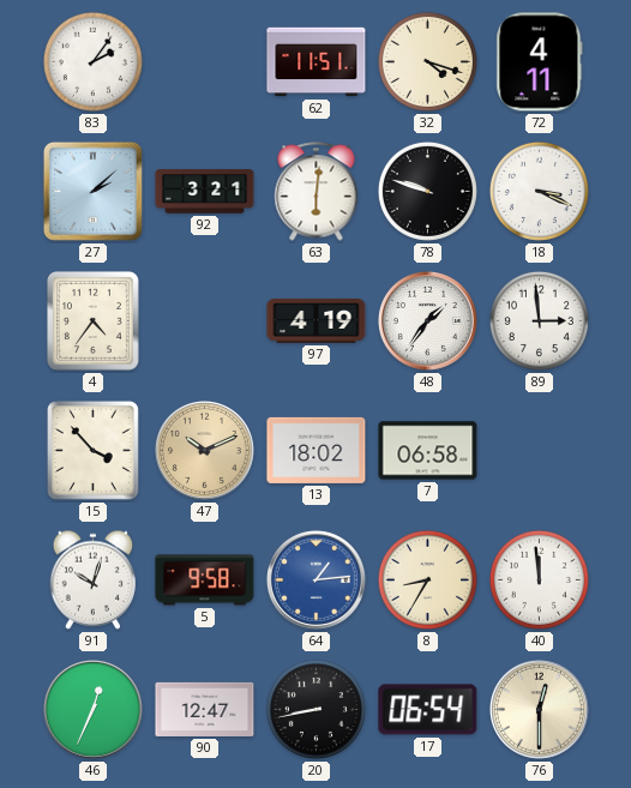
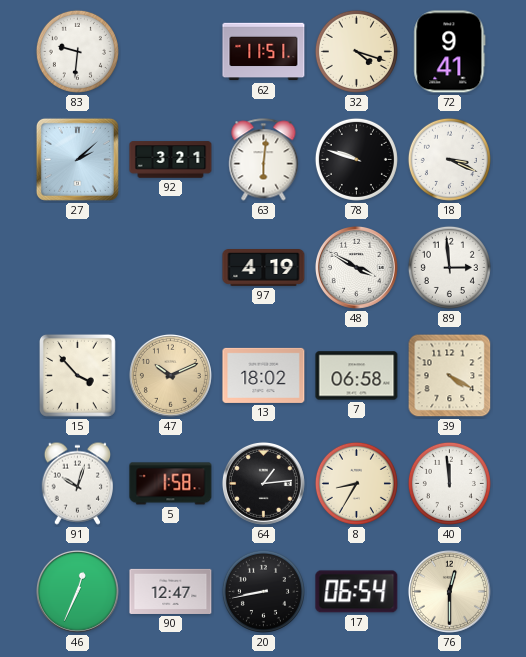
83: 2:06 -> 9:31 (77, 51)
72: 4:11 -> 9:41 (450, 52)
4: 4:36 -> none (92, 320)
48: 1:36 -> 3:50 (356, 267)
39: none -> 4:20 (450, 376)
5: 9:58 -> 1:58 (171, 484)
64 dial: blue -> black (263, 483)
